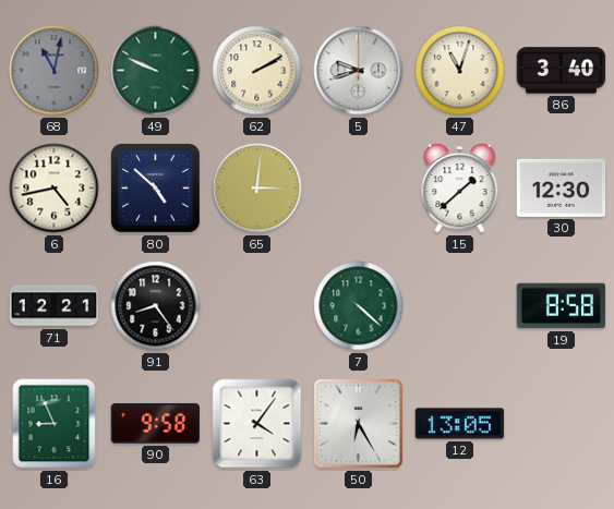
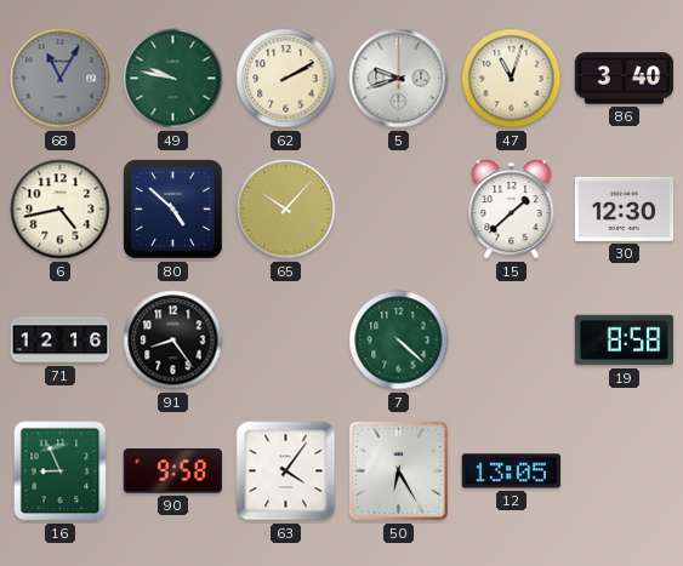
68: 11:02 -> 11:05 (61, 79)
49: 9:49 -> 9:47 (173, 79)
65: 3:01 -> 10:07 (286, 210)
71: 12:21 -> 12:16 (61, 341)
